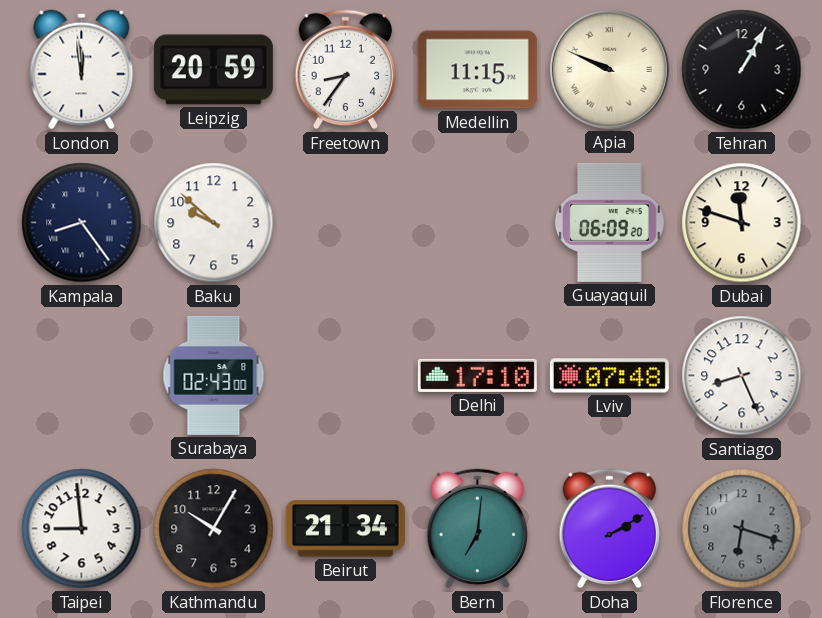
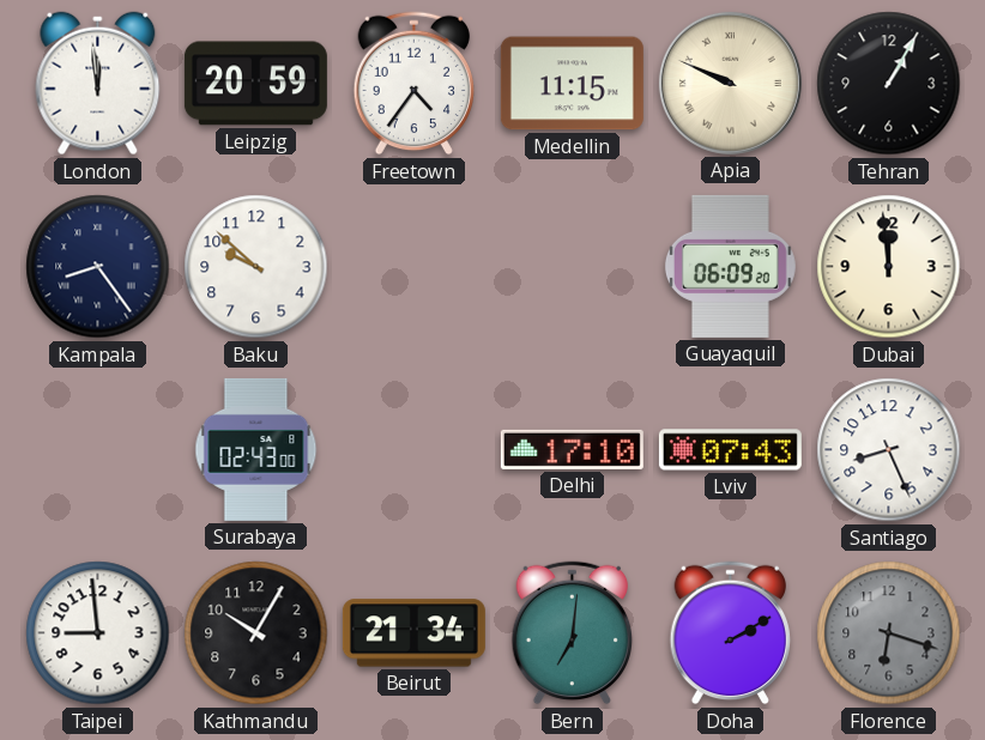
Freetown: 8:36 -> 4:36 (415, 84)
Dubai: 11:48 -> 11:59 (889, 267)
Lviv: 07:48 -> 07:43 (730, 450)
